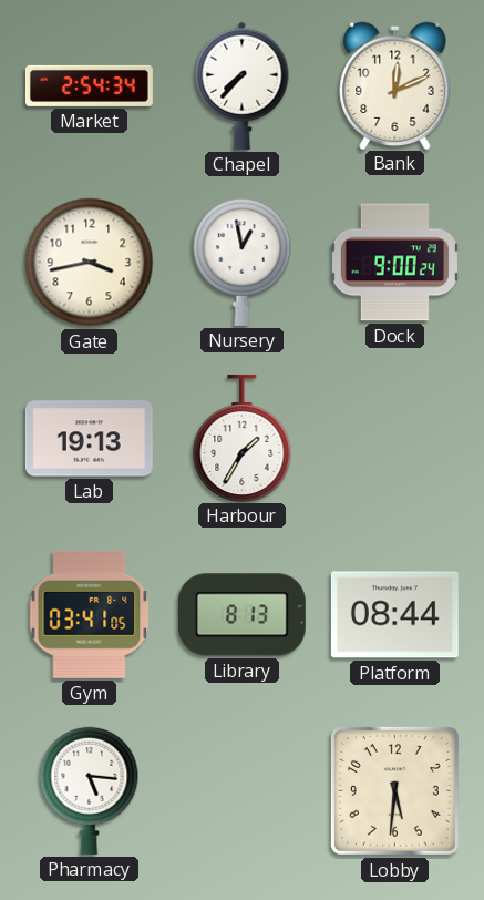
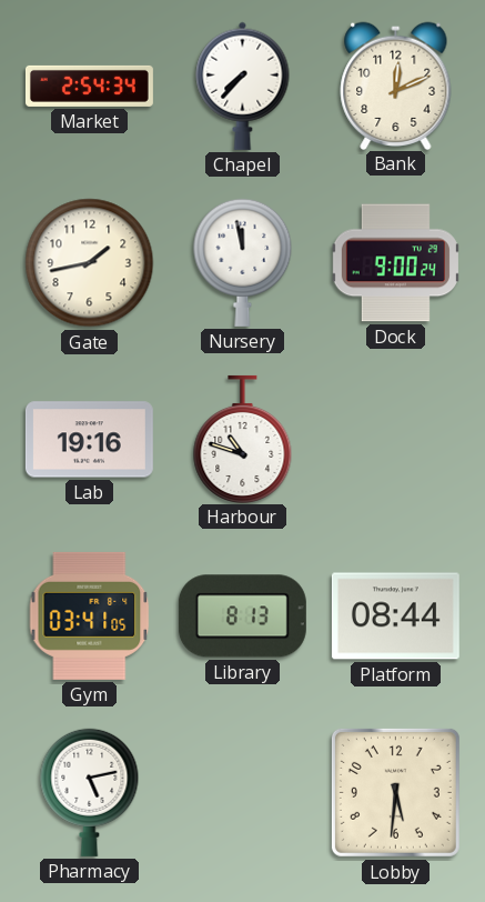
Gate: 3:43 -> 1:43 (90, 263)
Nursery: 12:58 -> 11:58 (243, 262)
Lab: 19:13 -> 19:16 (89, 440)
Harbour: 1:35 -> 10:48 (243, 439)
Pharmacy: 5:16 -> 5:13 (90, 792)
